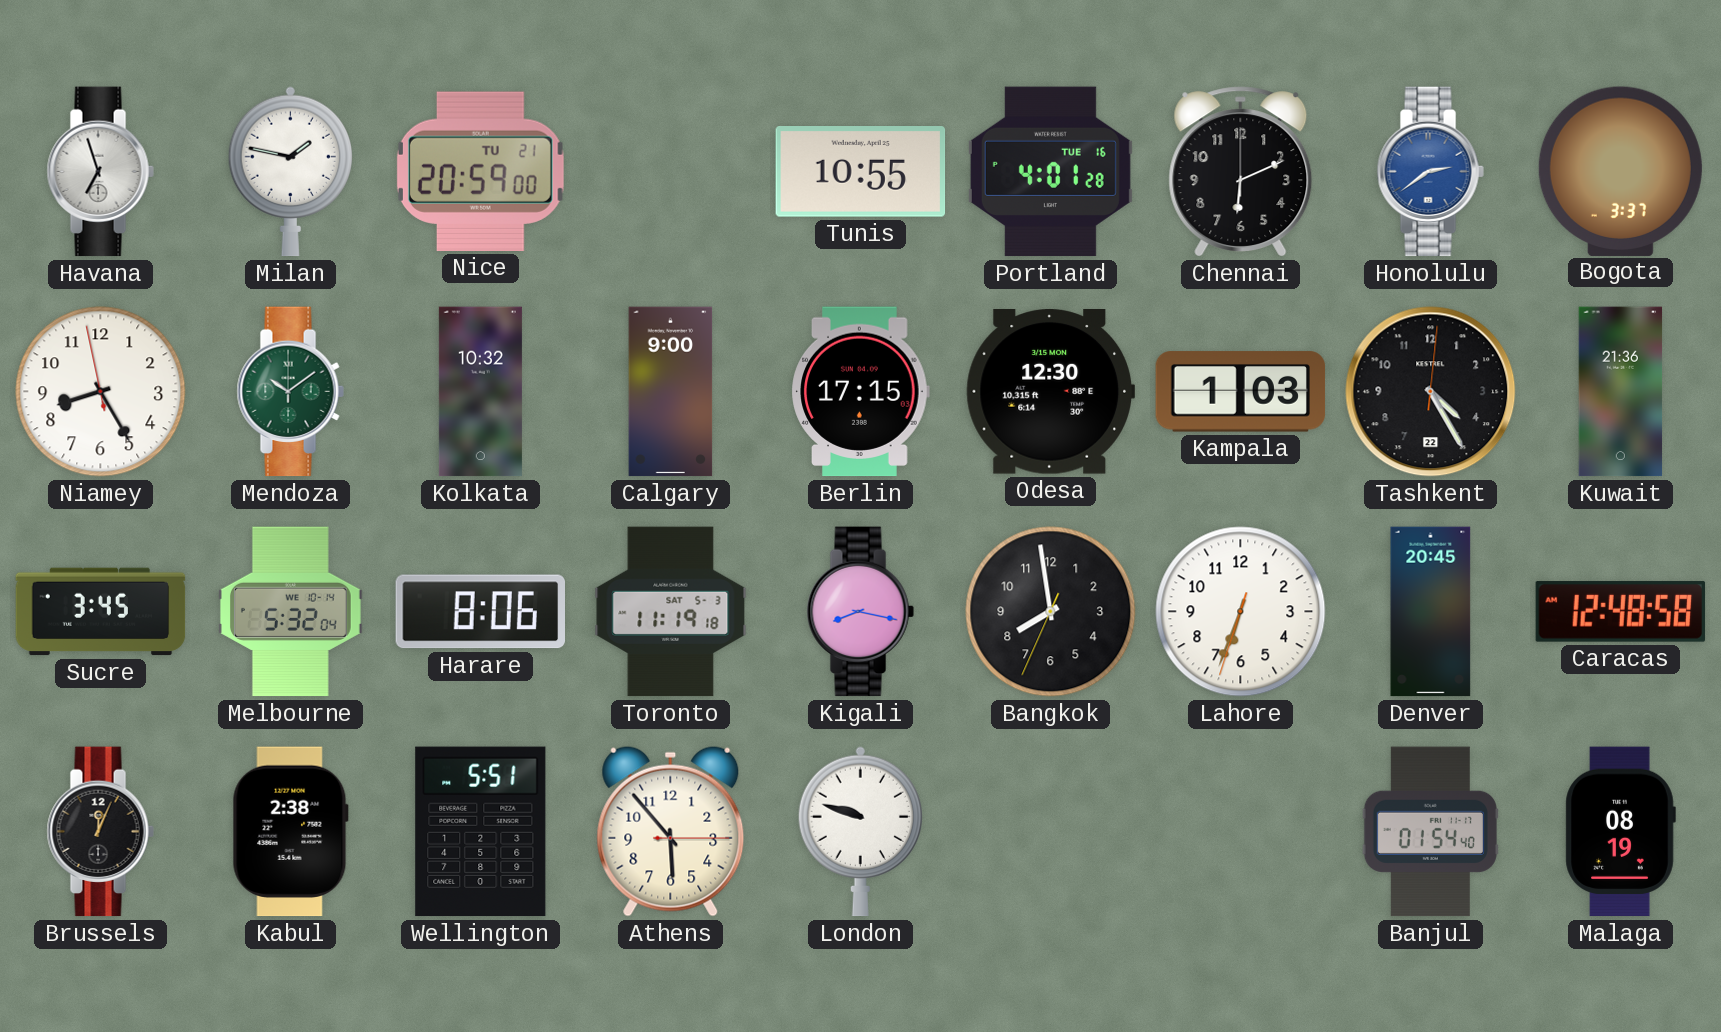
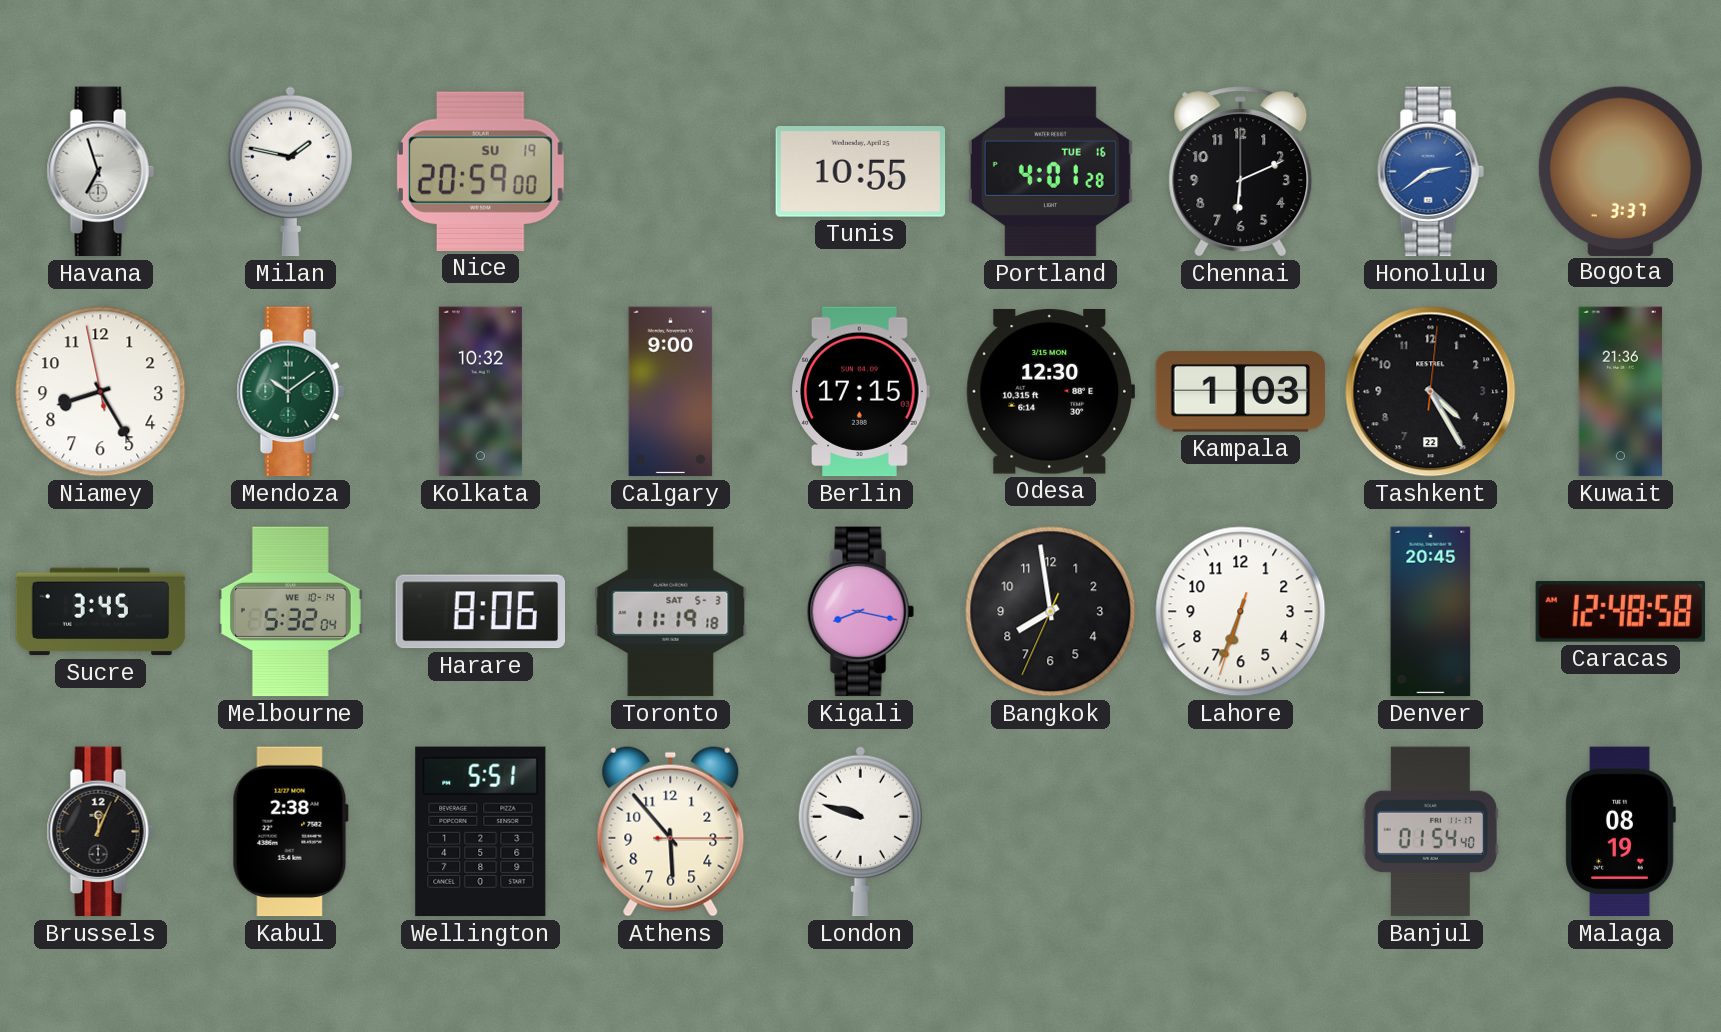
Nice date: TU 21 -> SU 19 (480, 171)
